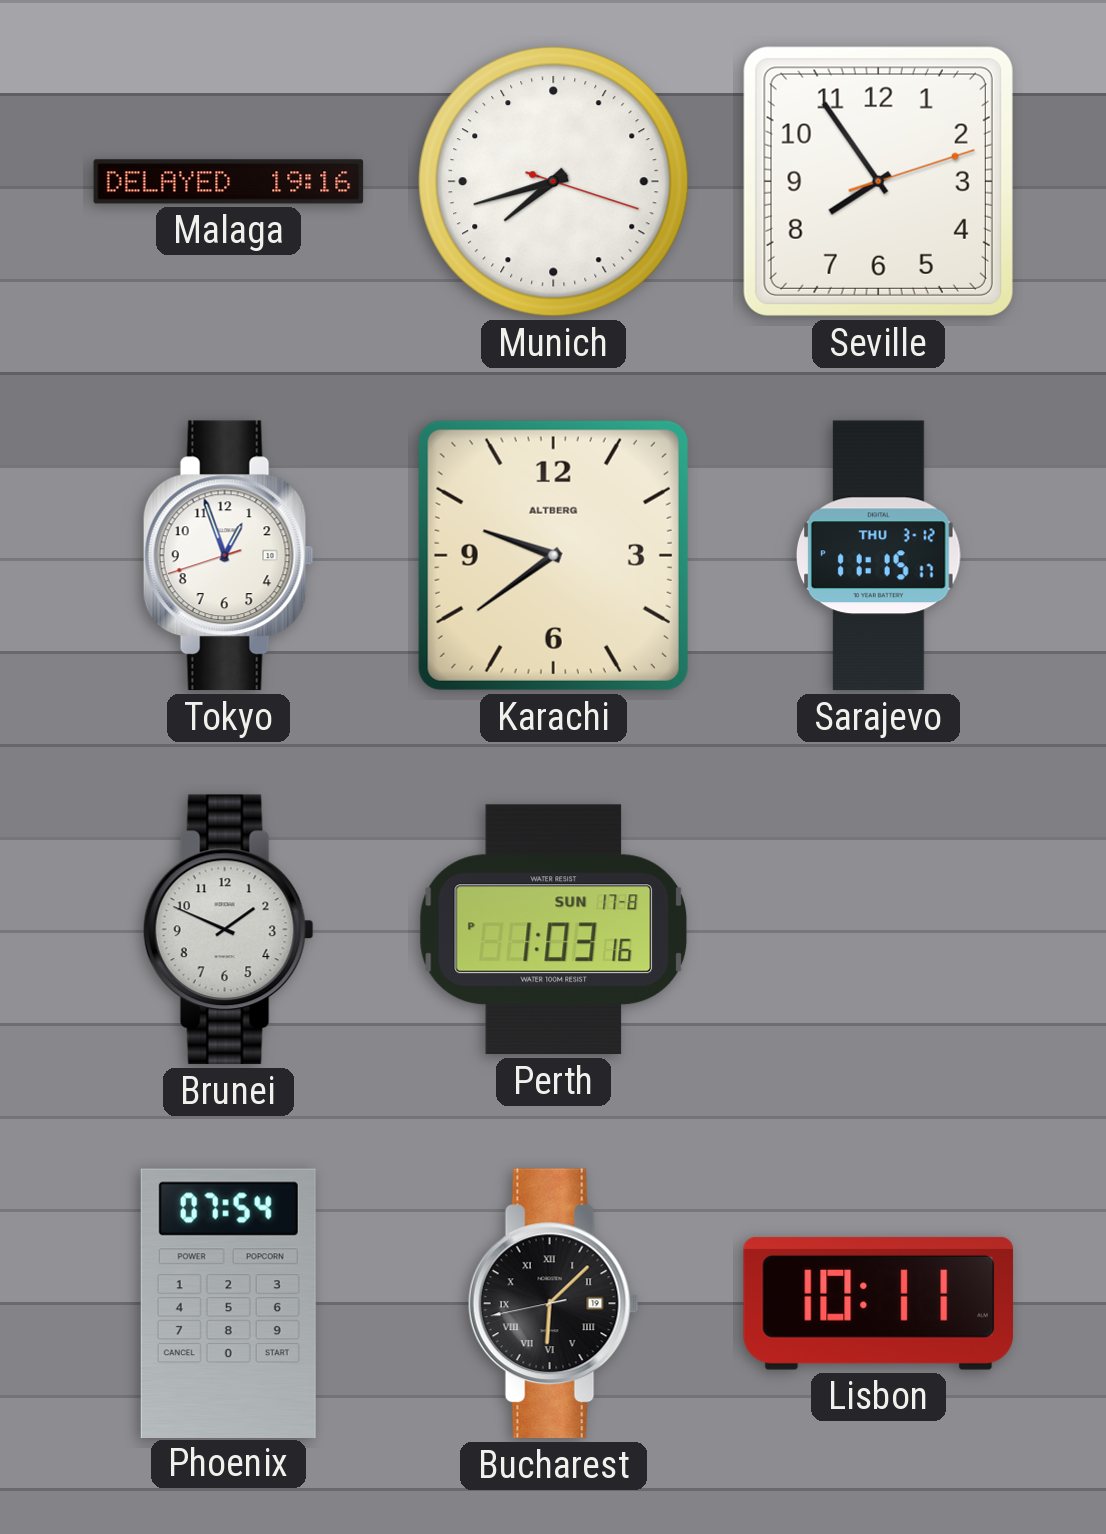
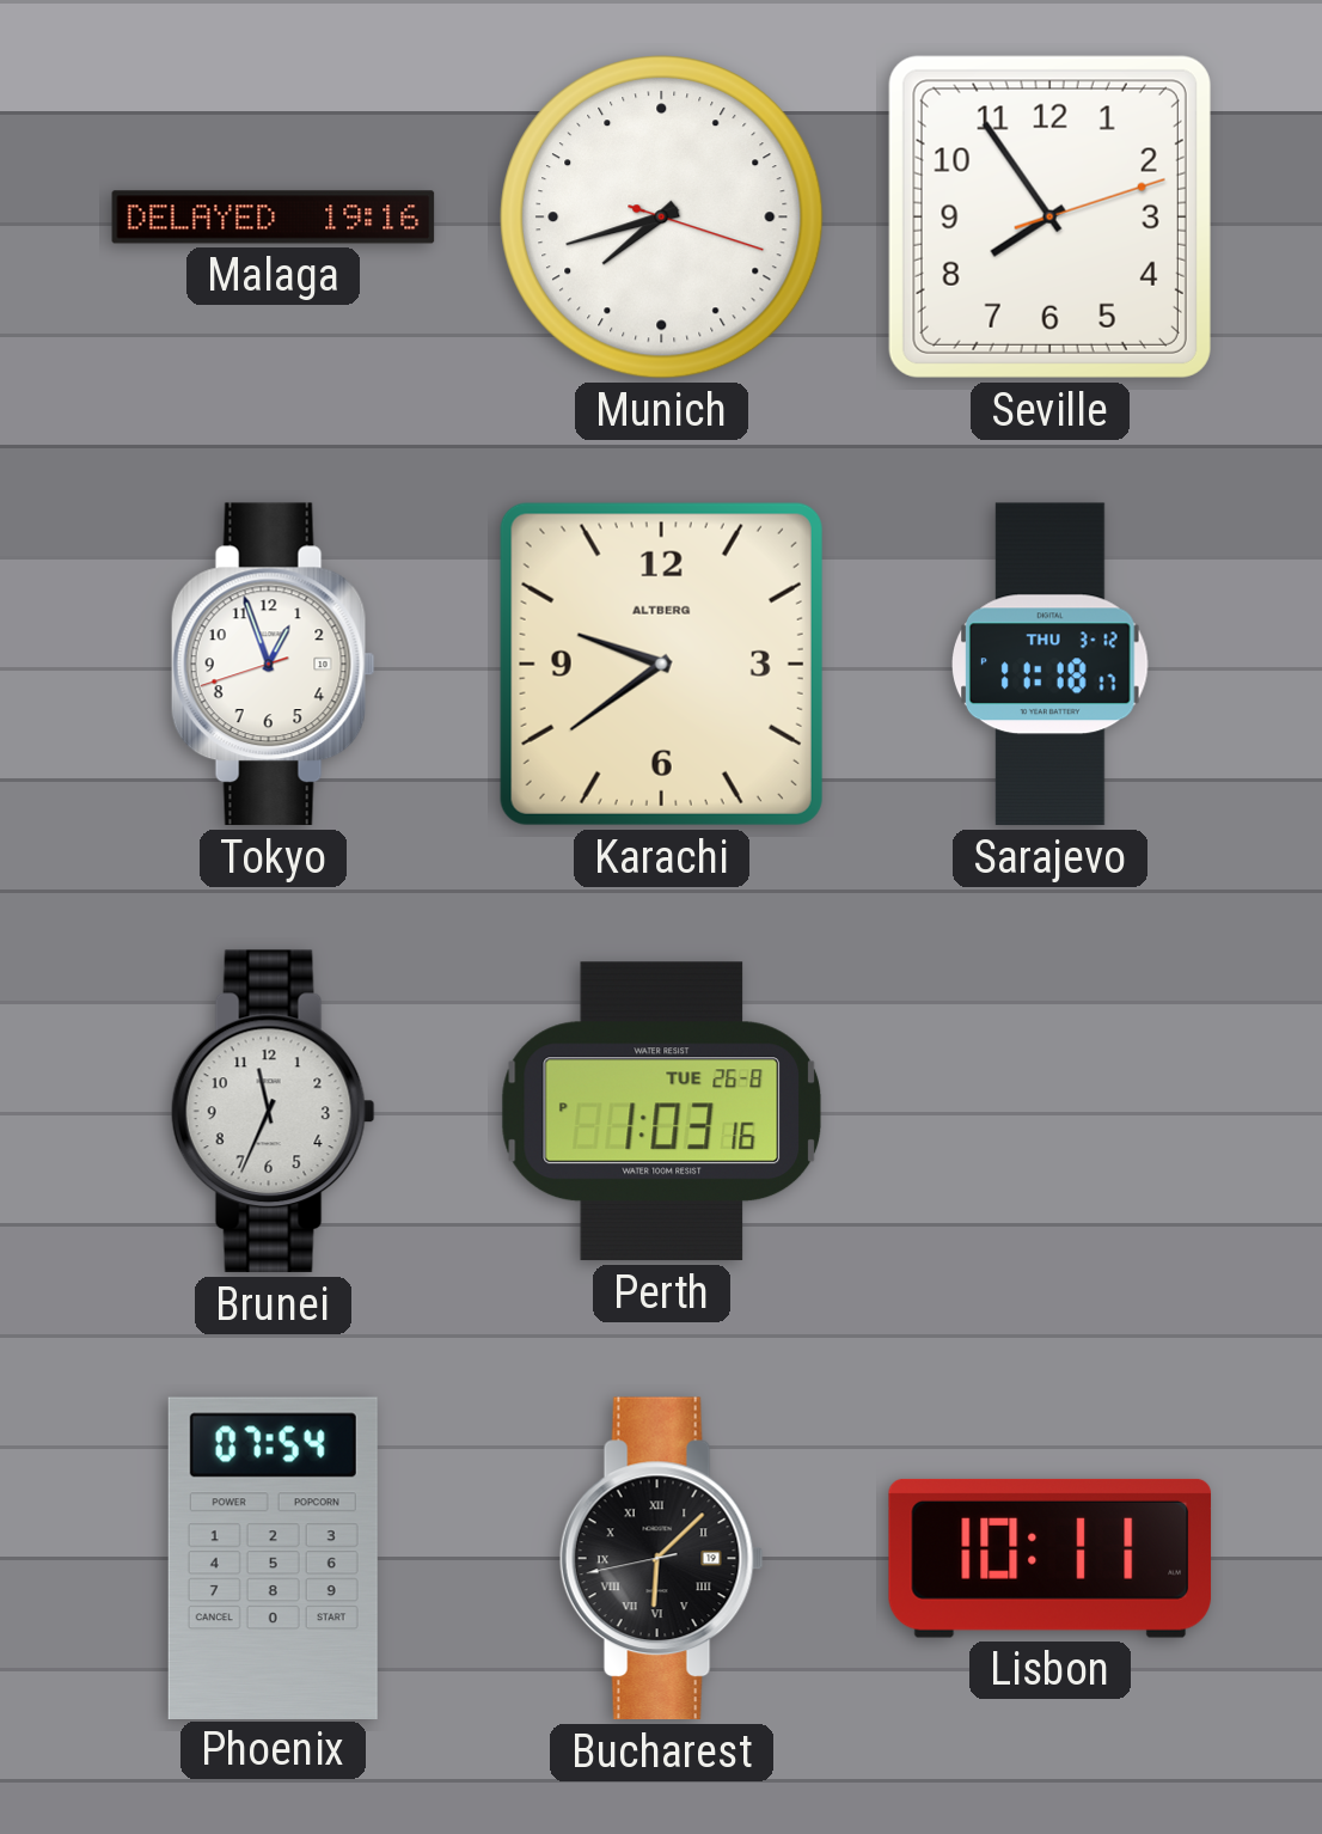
Sarajevo: 11:15 -> 11:18 (1051, 665)
Brunei: 1:49 -> 11:34 (273, 1112)
Perth date: SUN 17-8 -> TUE 26-8 (661, 1112)
